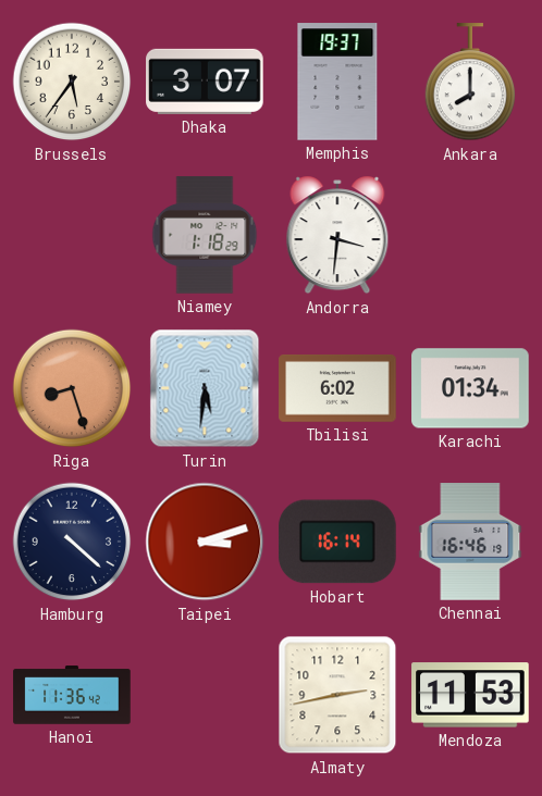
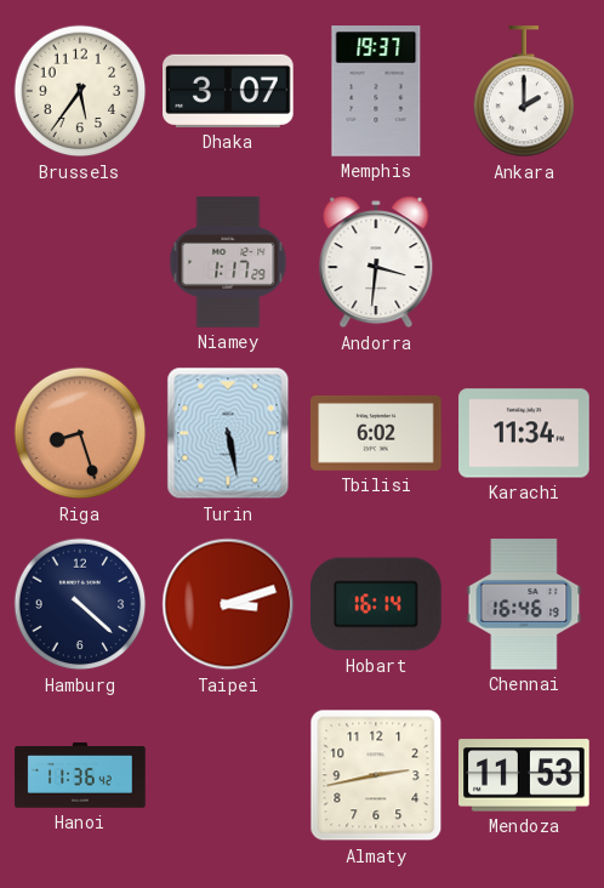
Ankara: 8:00 -> 2:00 (524, 92)
Niamey: 1:18 -> 1:17 (228, 262)
Turin: 5:31 -> 5:28 (228, 433)
Karachi: 01:34 -> 11:34 (524, 433)
